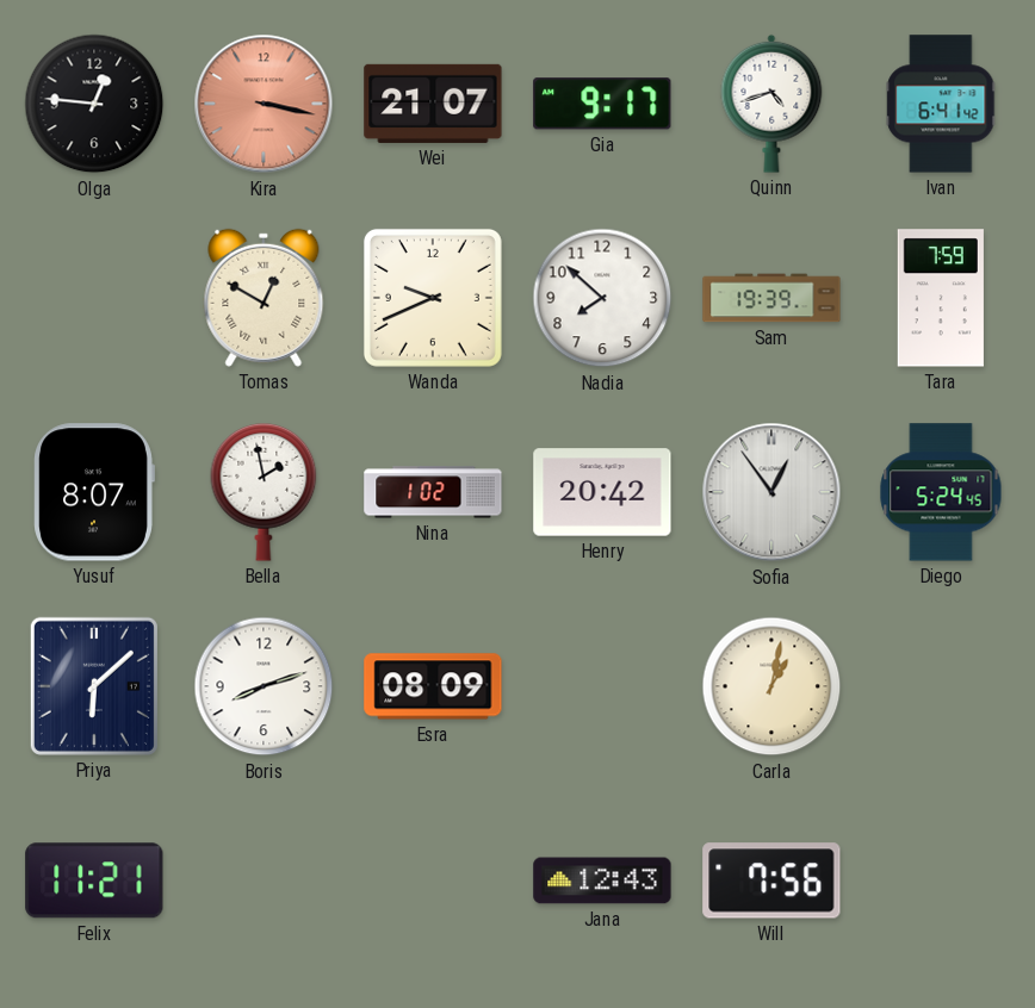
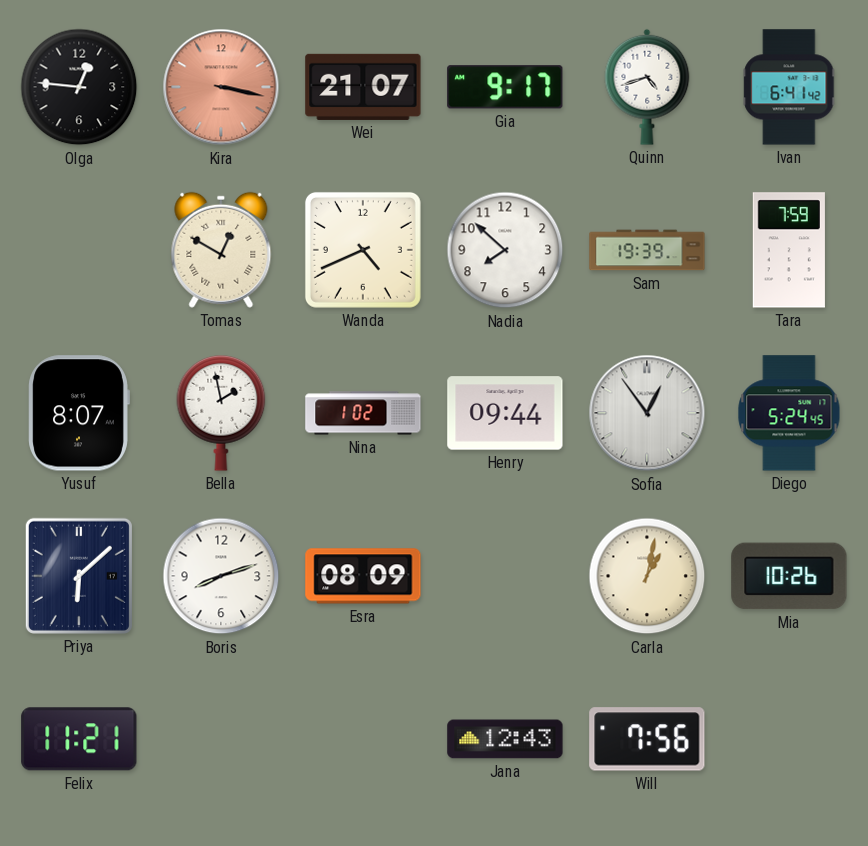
Wanda: 9:41 -> 4:41 (363, 250)
Henry: 20:42 -> 09:44 (505, 413)
Mia: none -> 10:26 (789, 576)
